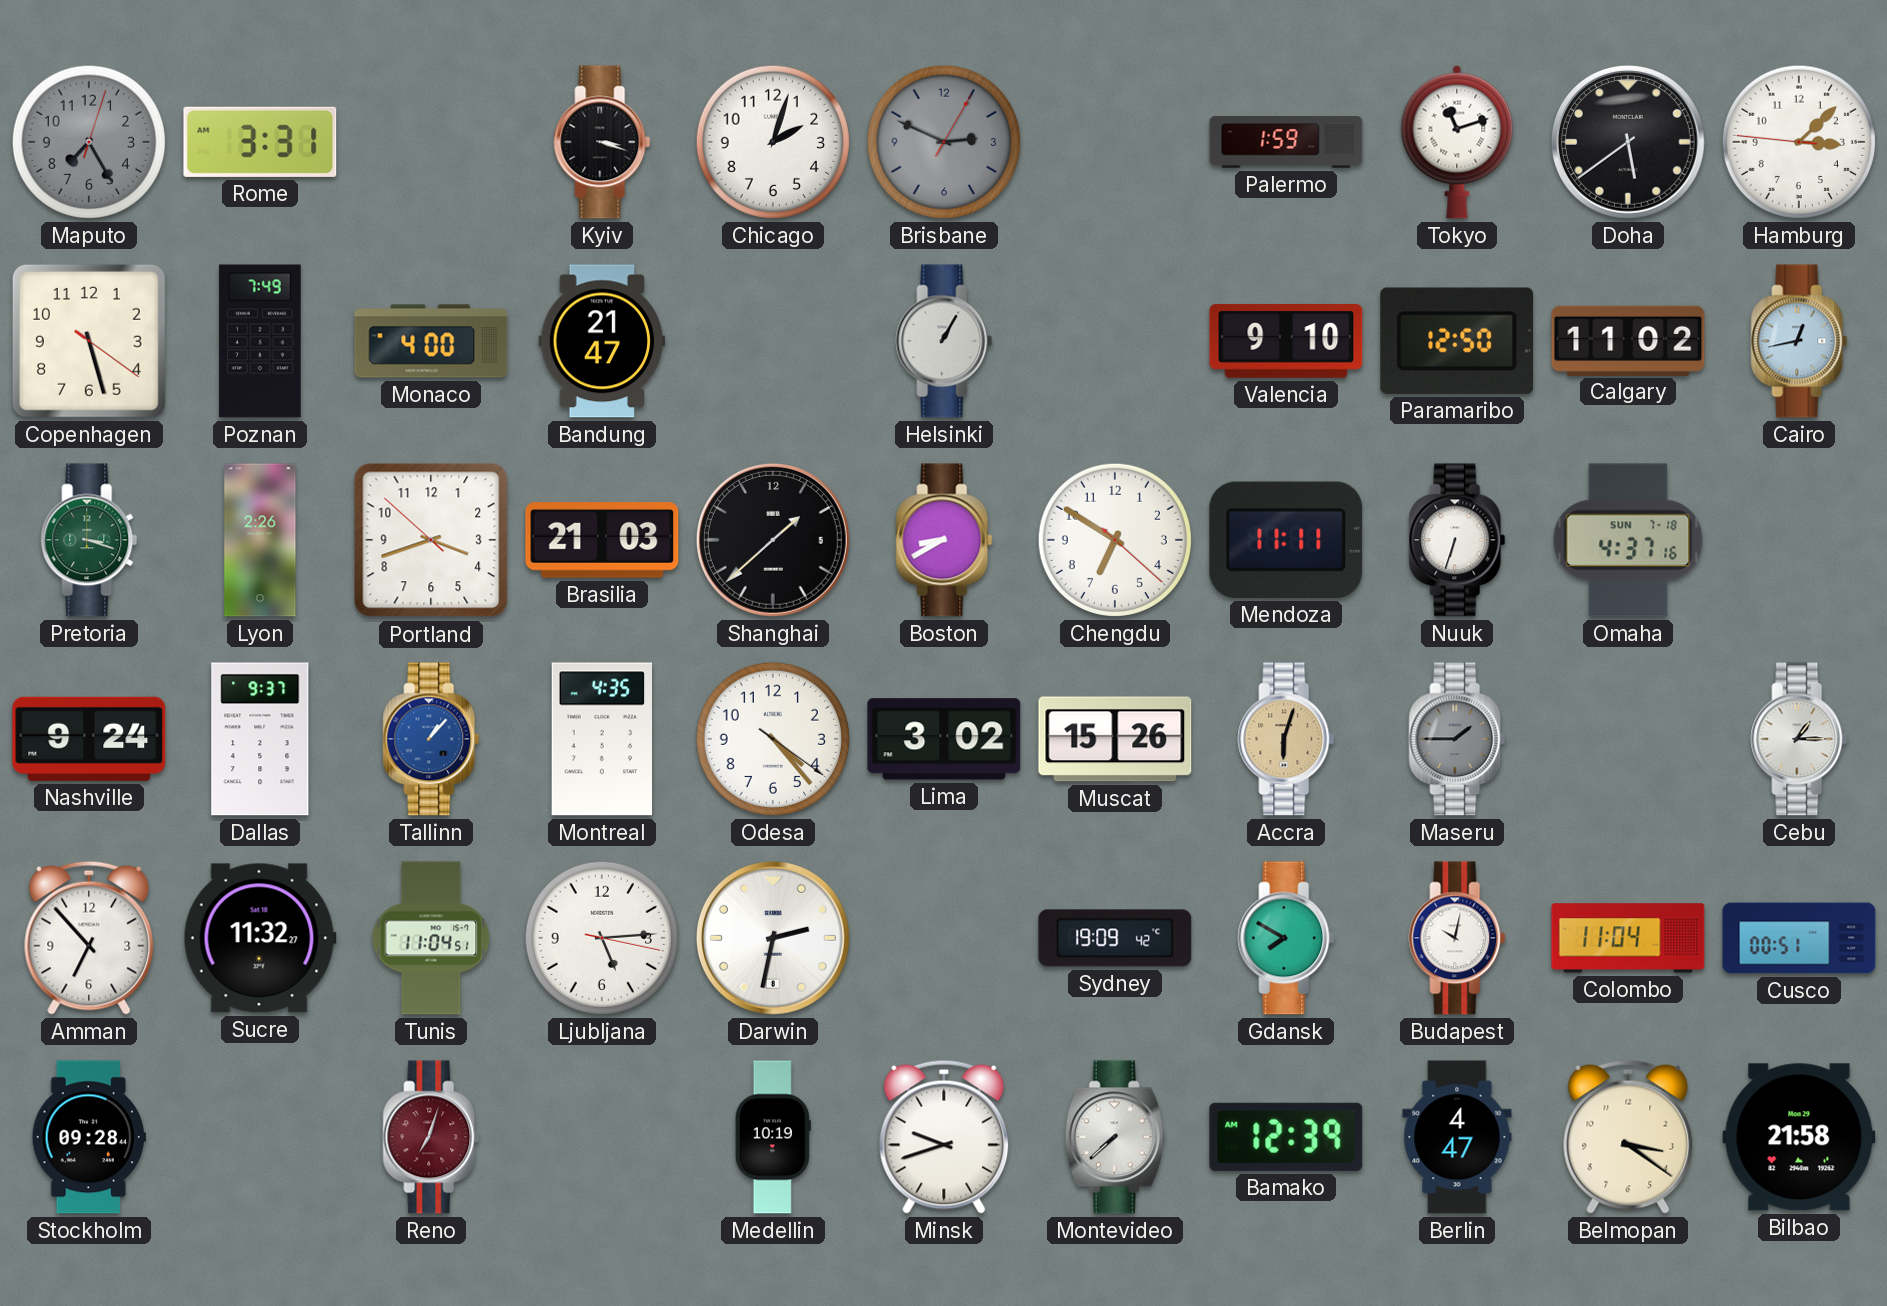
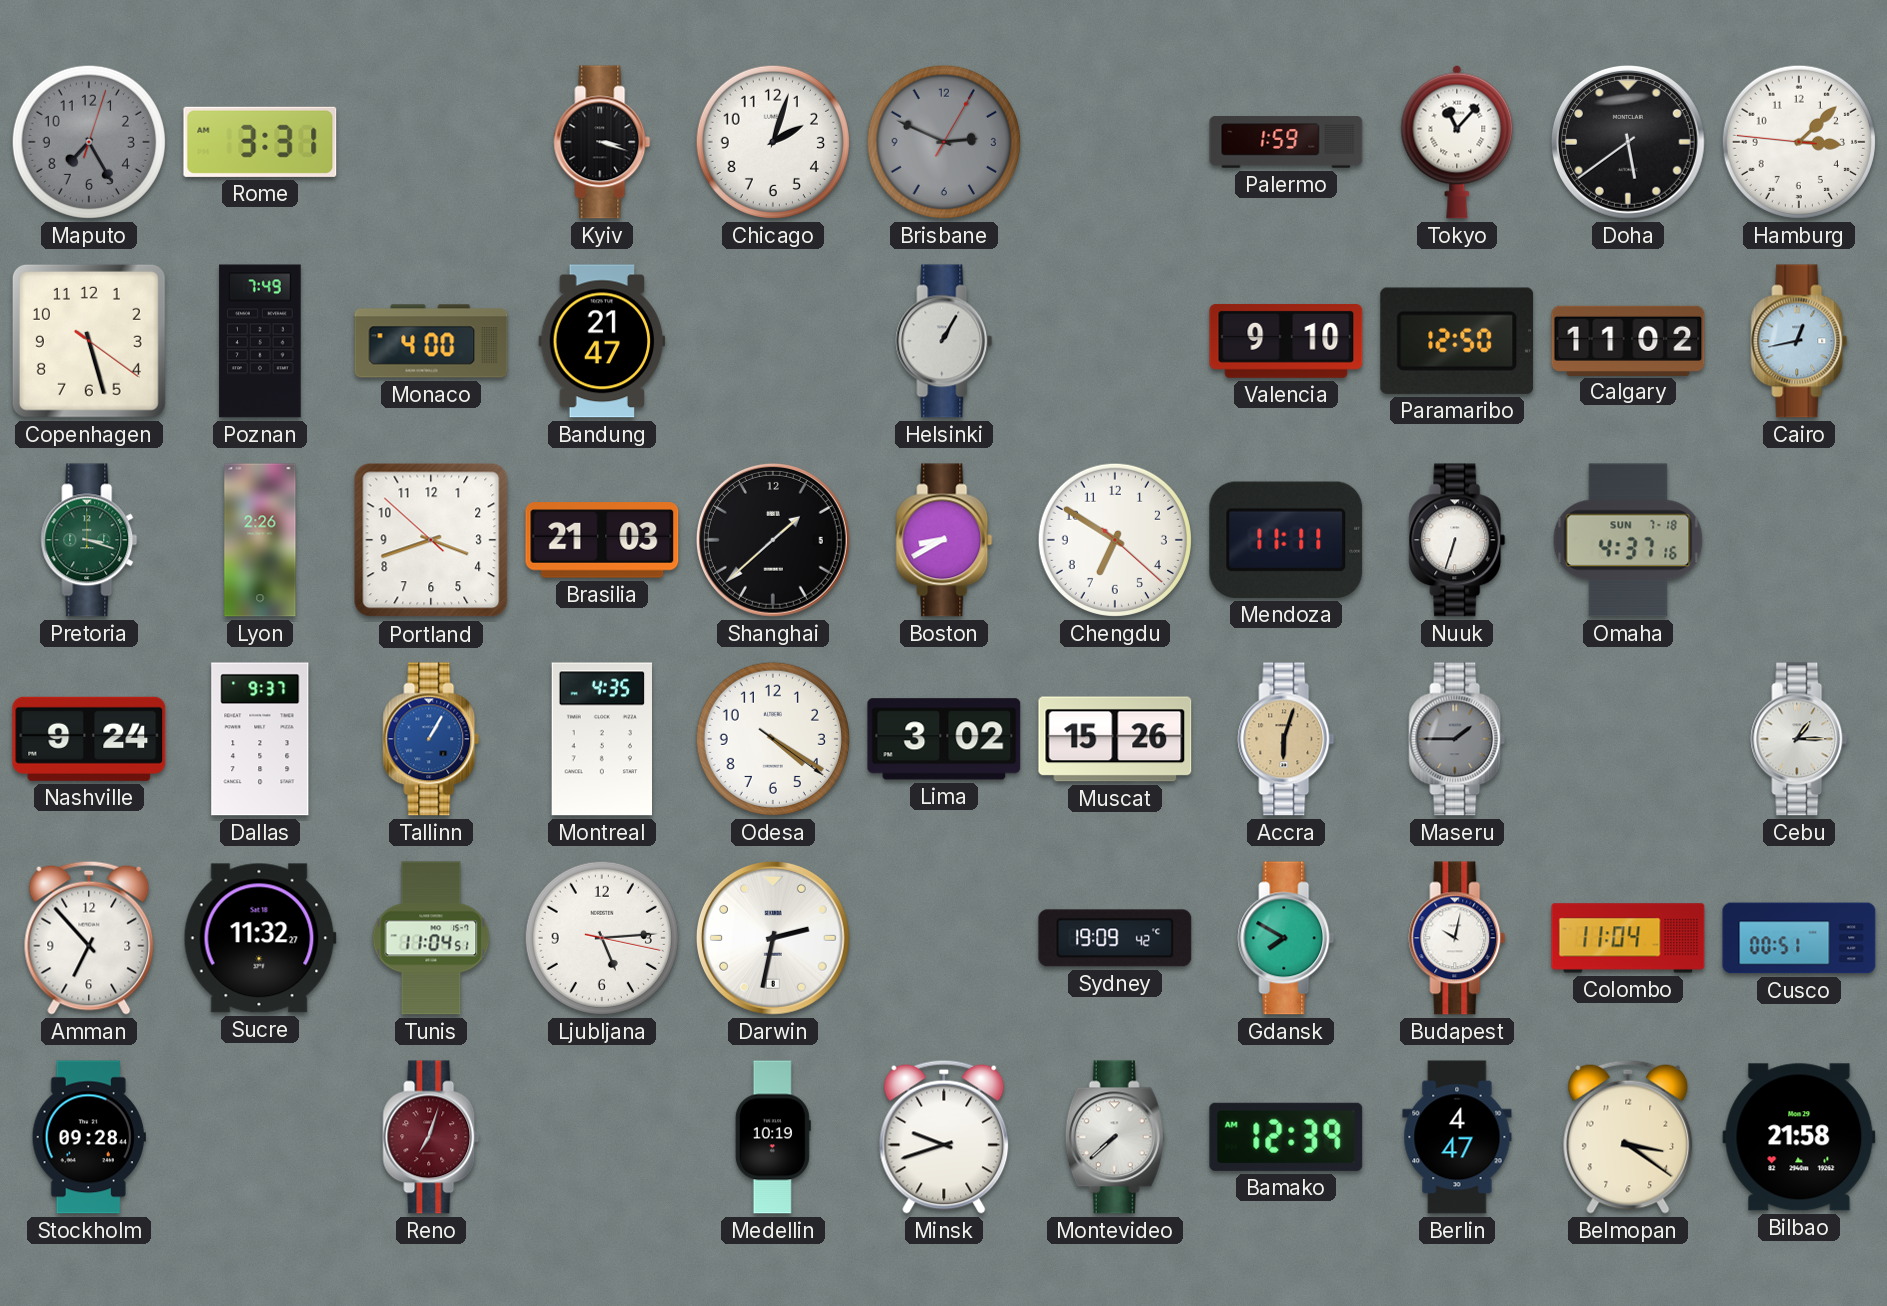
Tokyo: 11:12 -> 11:07 (1457, 142)
Tallinn: 1:07 -> 1:05 (431, 739)
Odesa: 4:23 -> 4:20 (773, 739)
